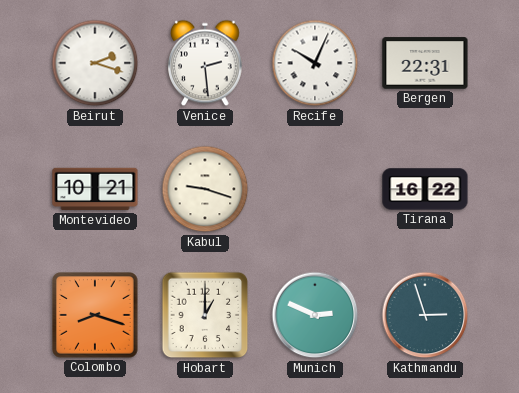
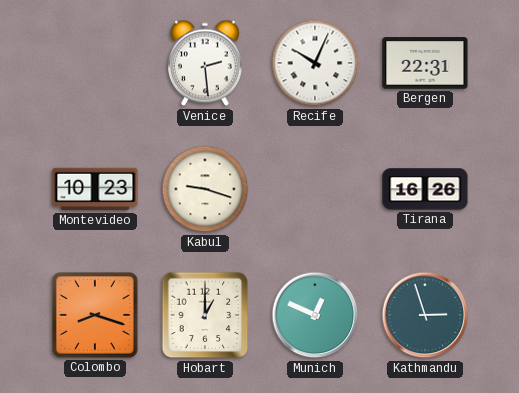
Beirut: 2:18 -> none (95, 63)
Montevideo: 10:21 -> 10:23 (95, 189)
Tirana: 16:22 -> 16:26 (425, 189)
Munich: 2:49 -> 12:49 (315, 315)
